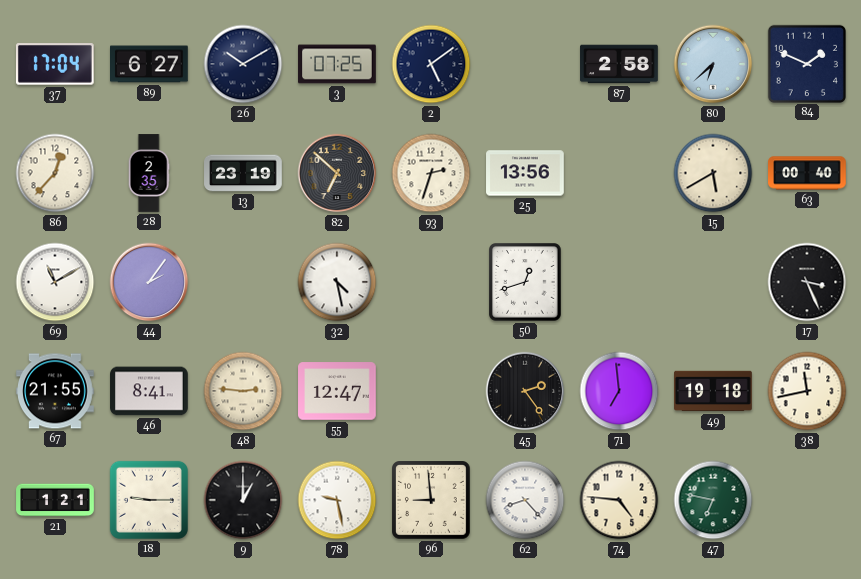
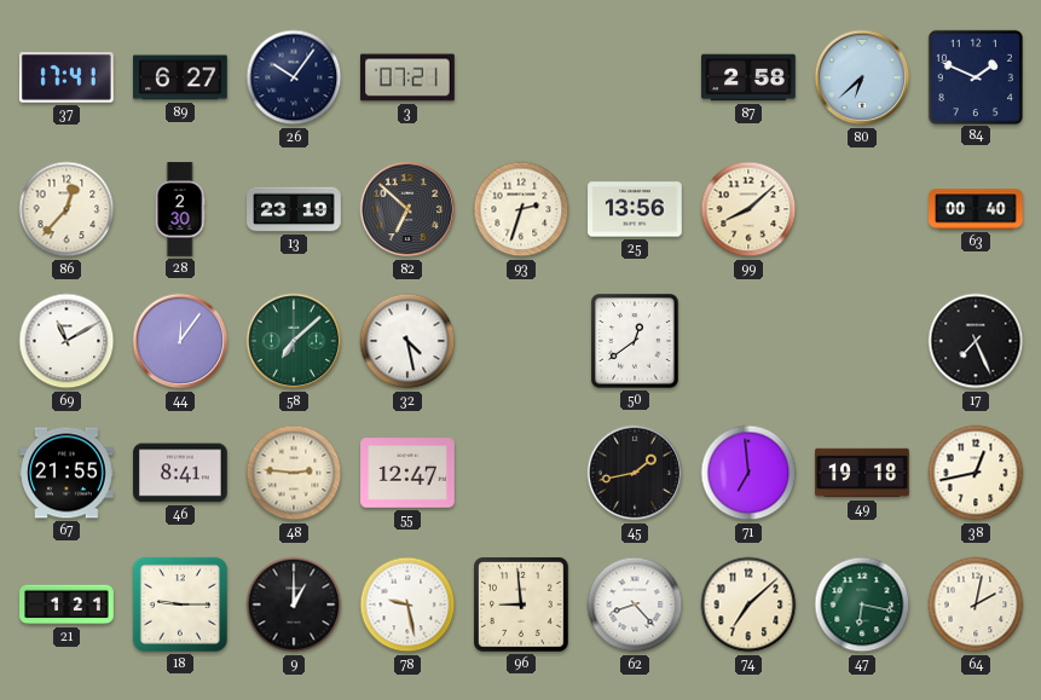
37: 17:04 -> 17:41 (66, 77)
26: 10:10 -> 10:06 (294, 77)
3: 07:25 -> 07:21 (407, 77)
2: 5:09 -> none (431, 64)
28: 2:35 -> 2:30 (180, 209)
99: none -> 8:08 (748, 209)
15: 5:40 -> none (713, 173)
44: 2:06 -> 12:06 (180, 341)
58: none -> 7:08 (294, 341)
50: 12:42 -> 12:39 (636, 341)
17: 3:26 -> 7:26 (976, 341)
45: 2:24 -> 1:43 (635, 473)
38: 11:43 -> 12:43 (976, 473)
74: 4:46 -> 7:08 (748, 604)
47: 6:47 -> 6:17 (862, 604)
64: none -> 2:02 (976, 604)
